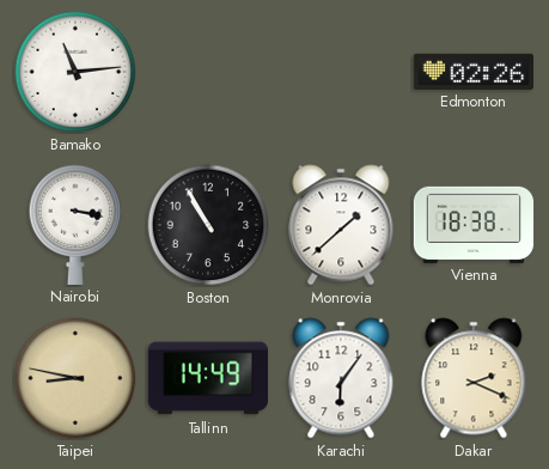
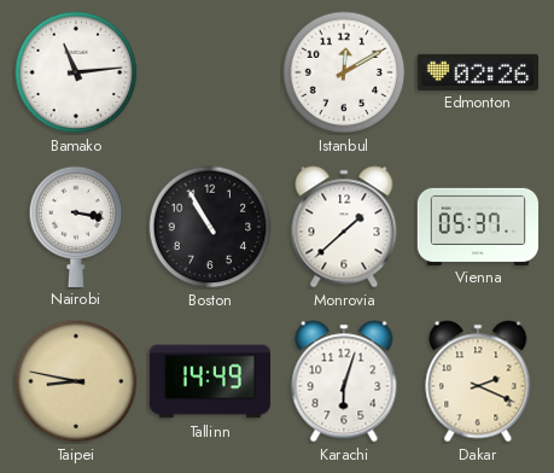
Istanbul: none -> 12:10 (344, 72)
Vienna: 18:38 -> 05:37 (478, 226)
Karachi: 6:06 -> 6:03 (344, 381)
